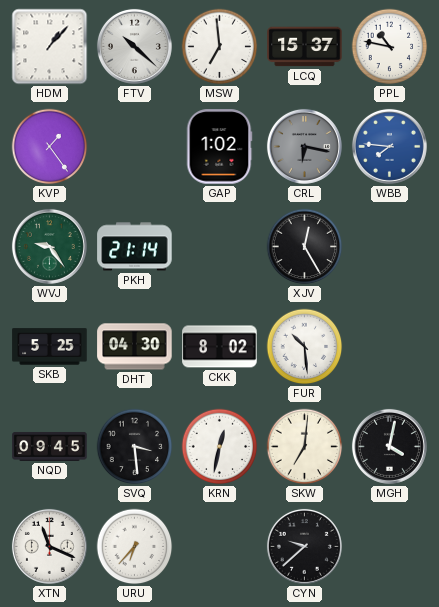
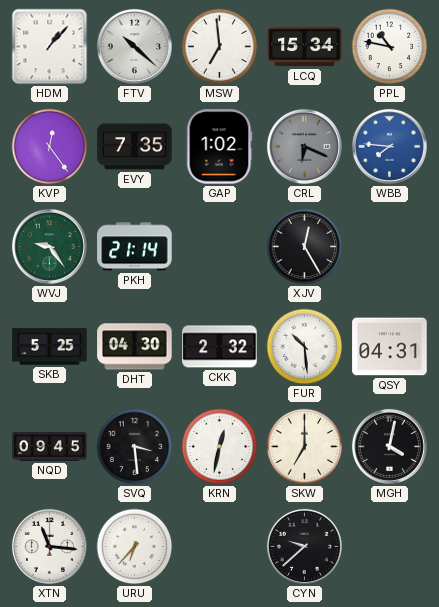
LCQ: 15:37 -> 15:34 (305, 47)
KVP: 1:24 -> 12:24 (50, 147)
EVY: none -> 7:35 (135, 147)
CRL: 6:17 -> 6:19 (304, 146)
CKK: 8:02 -> 2:32 (220, 347)
QSY: none -> 04:31 (390, 347)
SKW: 7:01 -> 7:00 (305, 447)
XTN: 11:19 -> 11:16 (49, 546)
